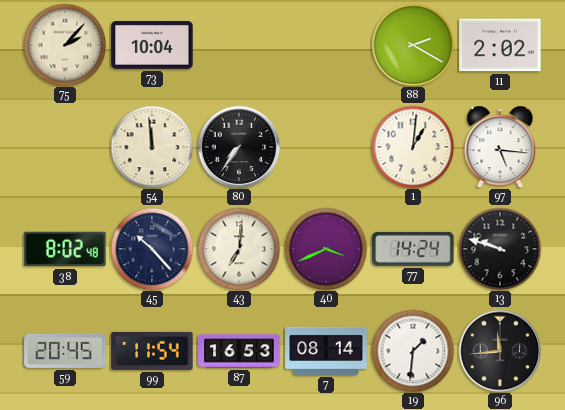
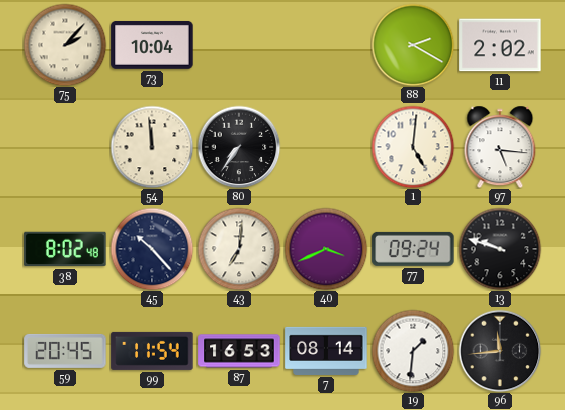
1: 1:01 -> 5:01 (413, 147)
77: 14:24 -> 09:24 (413, 249)
